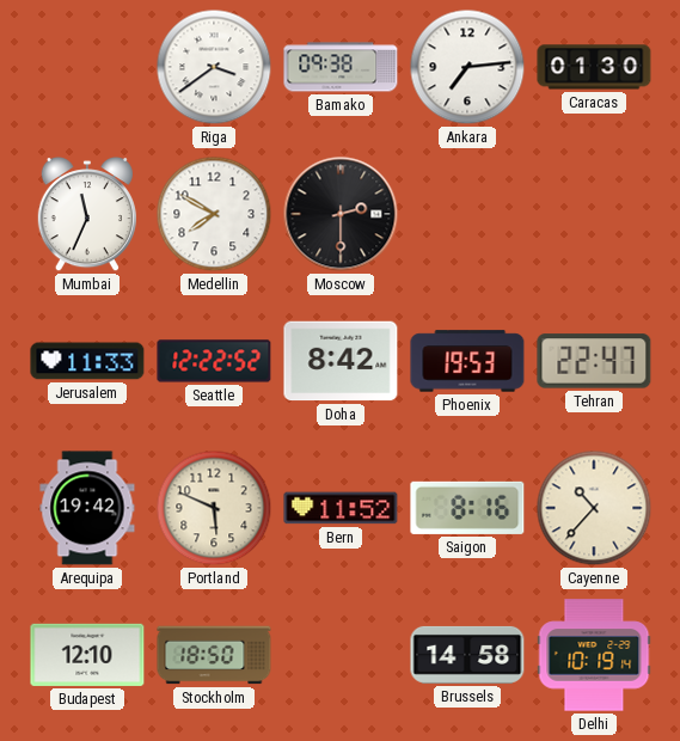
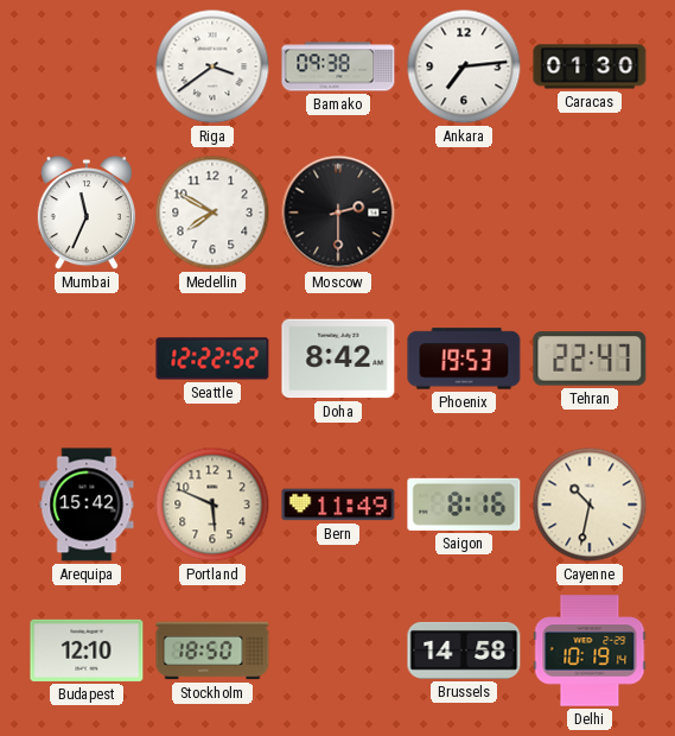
Jerusalem: 11:33 -> none (87, 361)
Arequipa: 19:42 -> 15:42 (87, 505)
Bern: 11:52 -> 11:49 (338, 505)
Cayenne: 10:37 -> 10:32 (590, 505)
